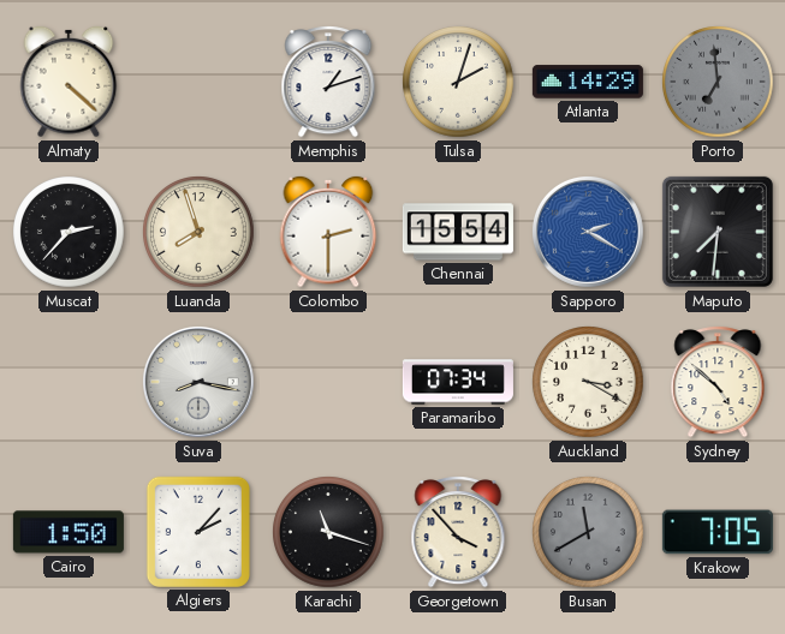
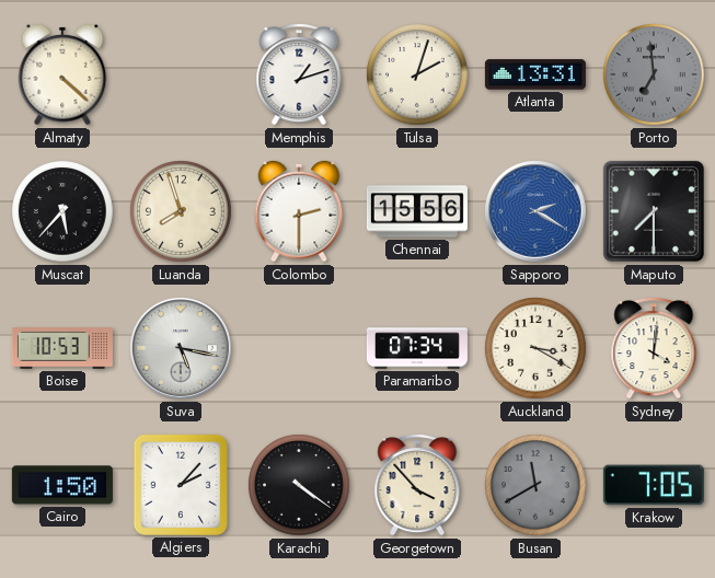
Atlanta: 14:29 -> 13:31 (535, 74)
Muscat: 2:37 -> 5:37 (62, 211)
Chennai: 15:54 -> 15:56 (417, 211)
Maputo: 7:31 -> 7:30 (654, 211)
Boise: none -> 10:53 (62, 348)
Suva: 8:17 -> 5:17 (181, 348)
Sydney: 4:52 -> 4:01 (654, 349)
Karachi: 11:18 -> 4:21 (299, 485)
